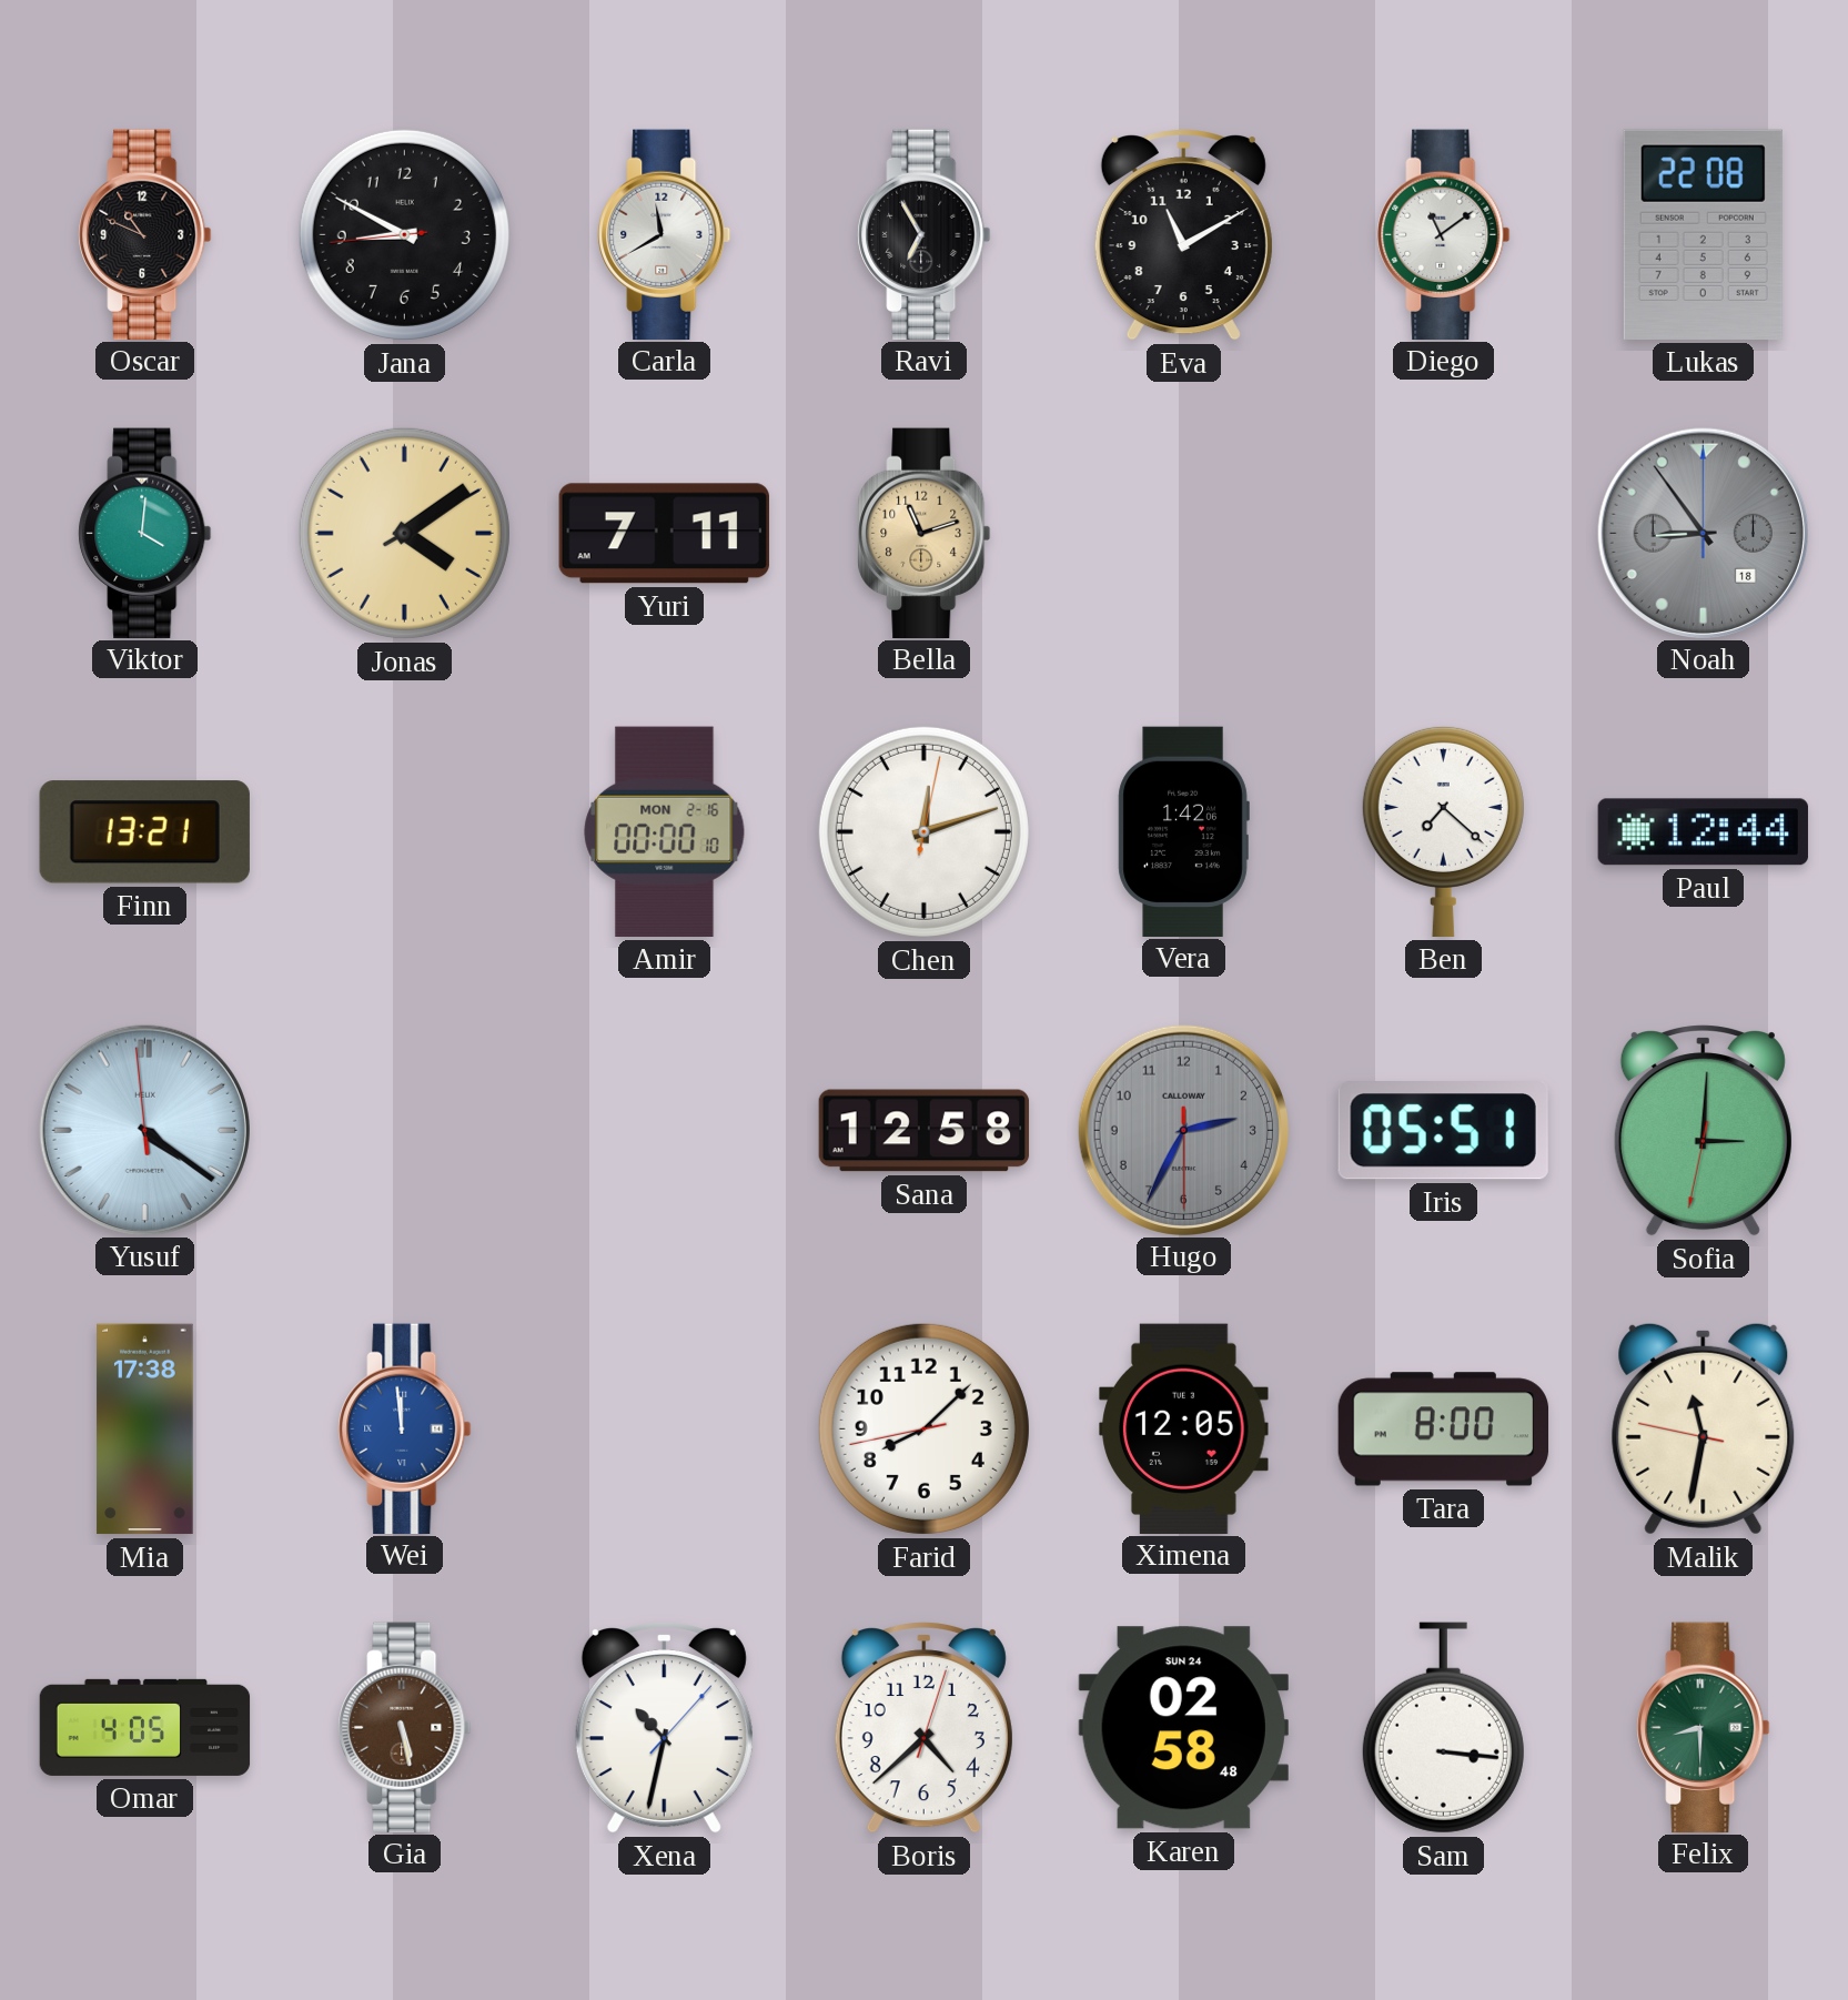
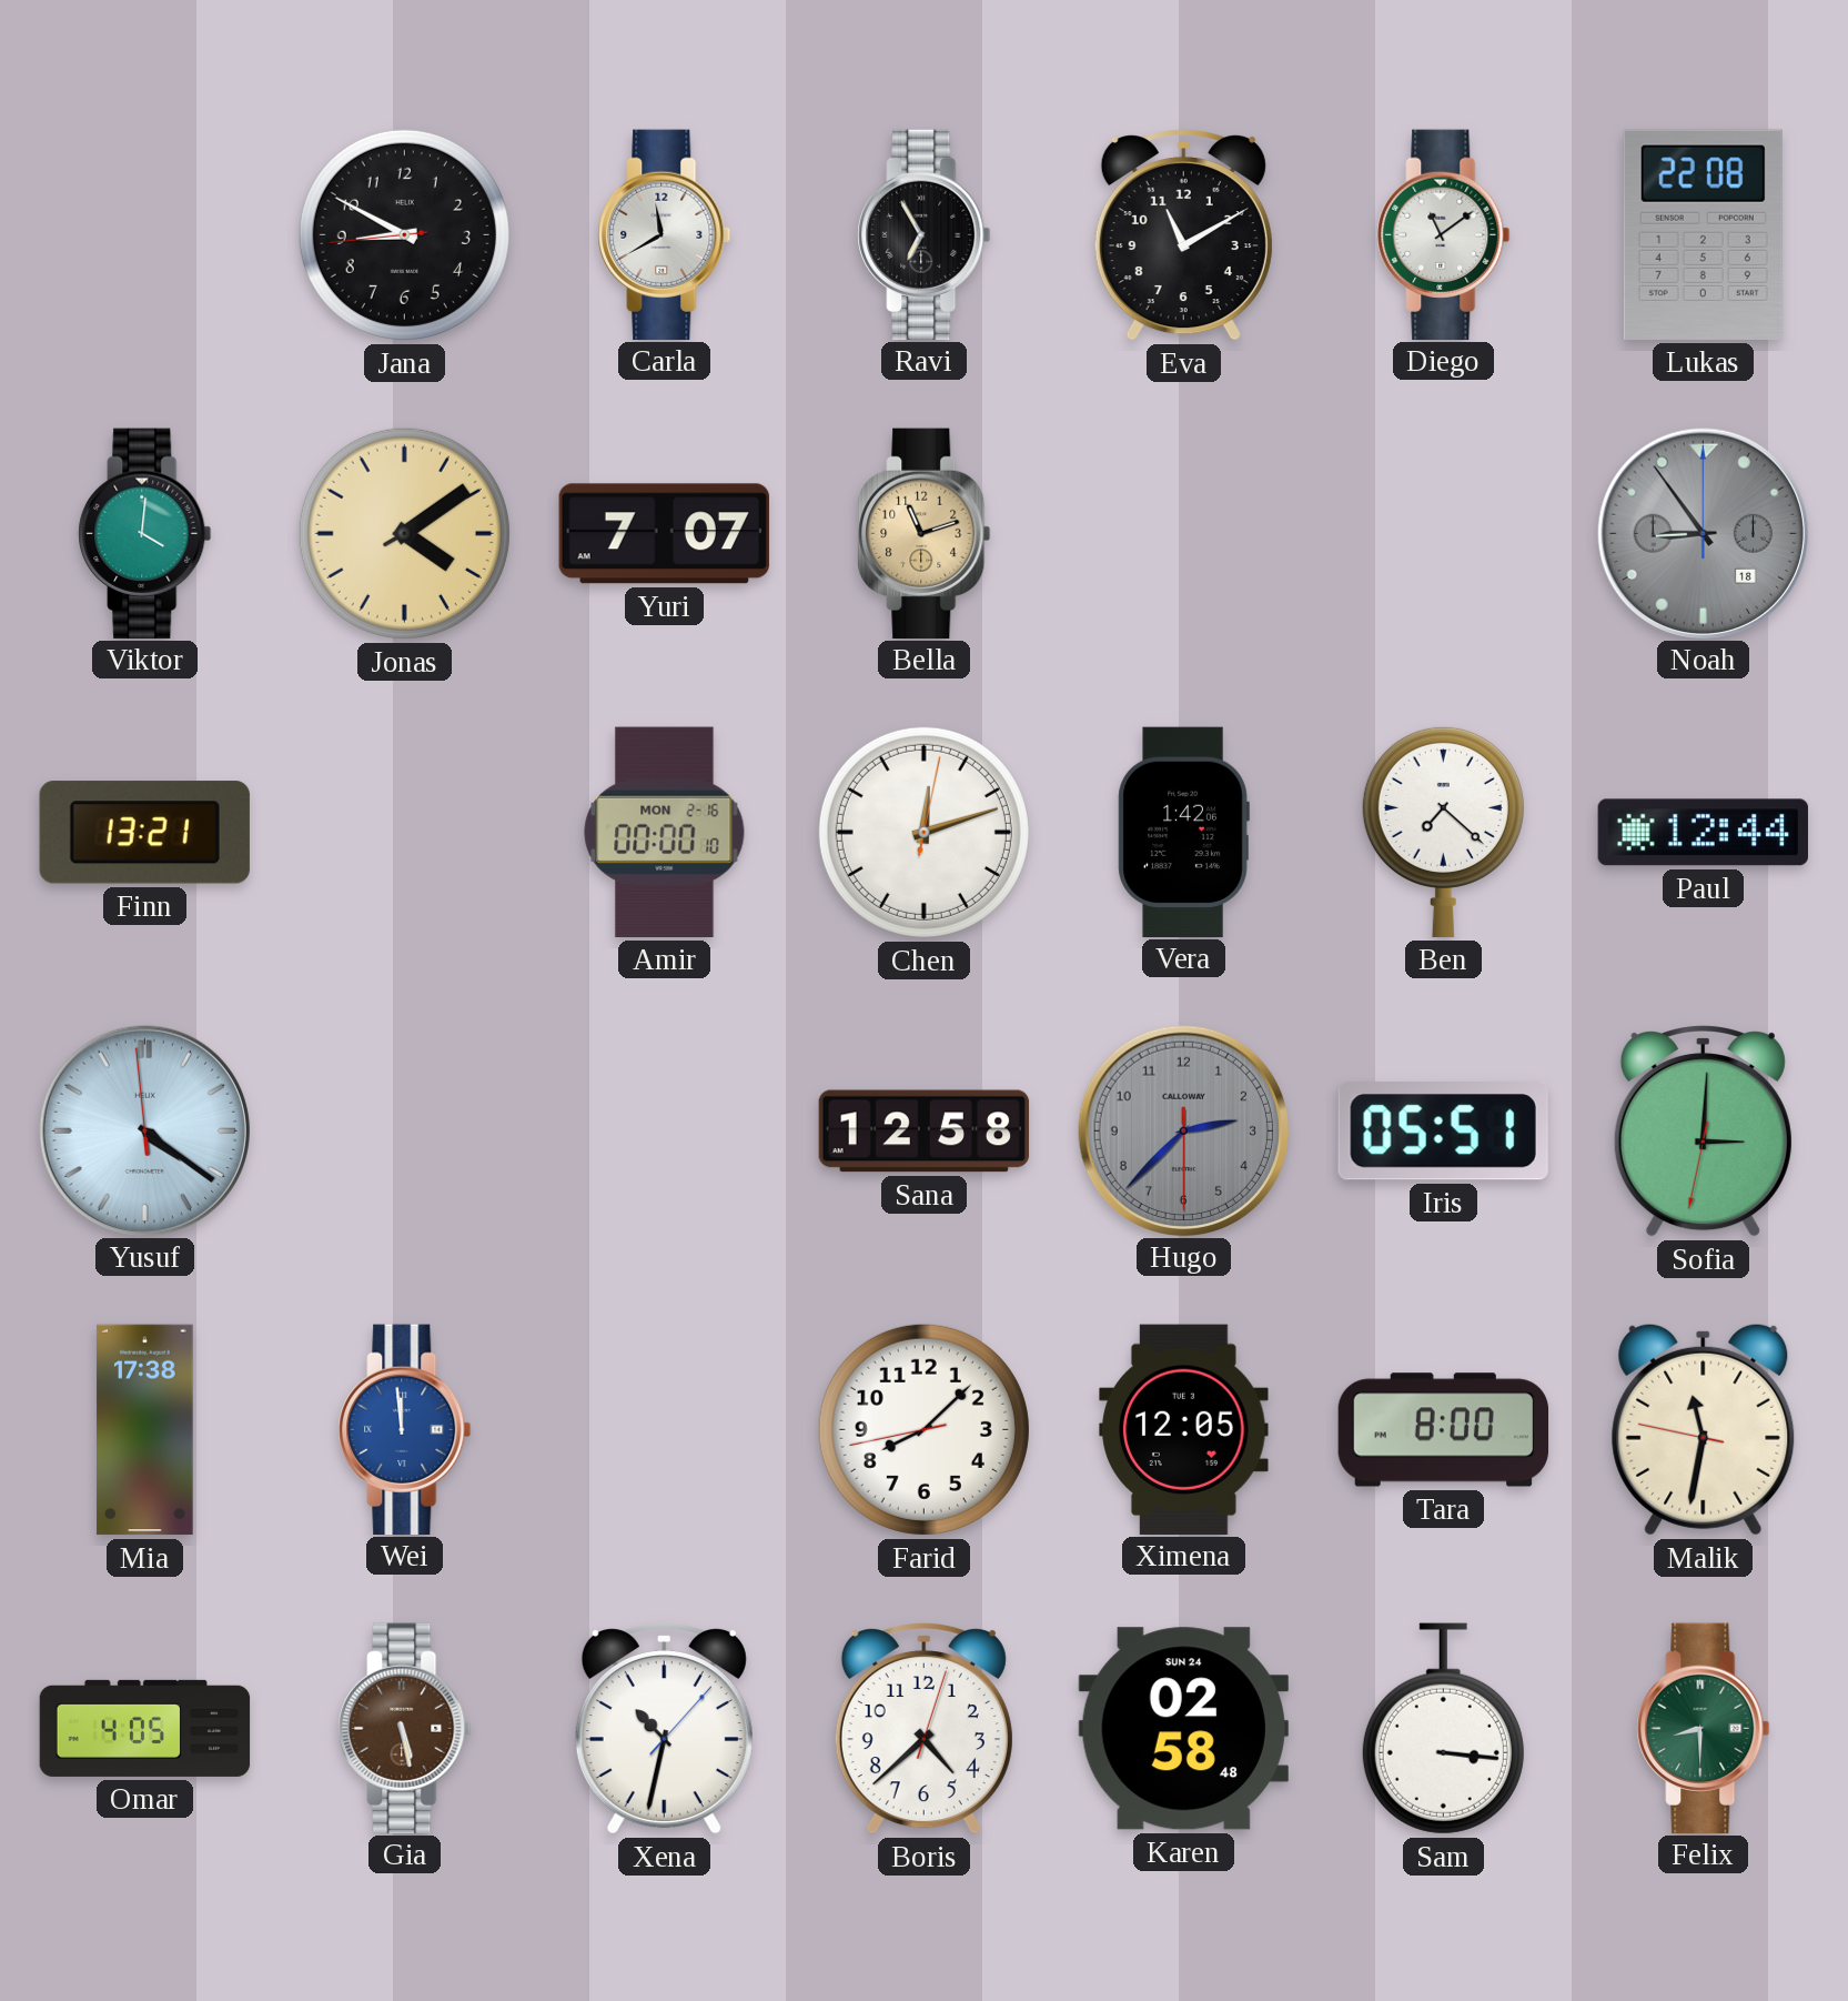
Oscar: 10:49 -> none (145, 234)
Yuri: 7:11 -> 7:07 (664, 534)
Hugo: 2:34 -> 2:37 (1183, 1130)
